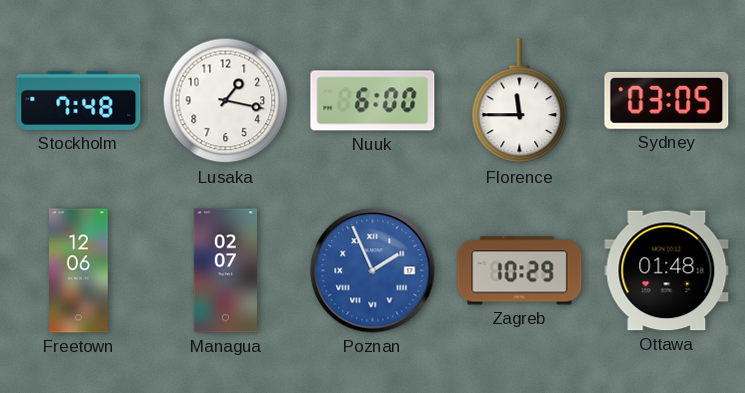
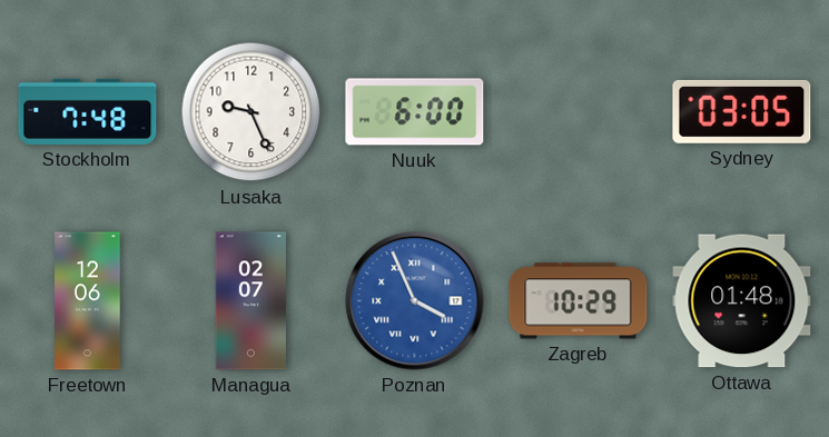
Lusaka: 1:17 -> 9:26 (251, 112)
Florence: 11:45 -> none (520, 101)
Poznan: 1:56 -> 3:56 (415, 301)
